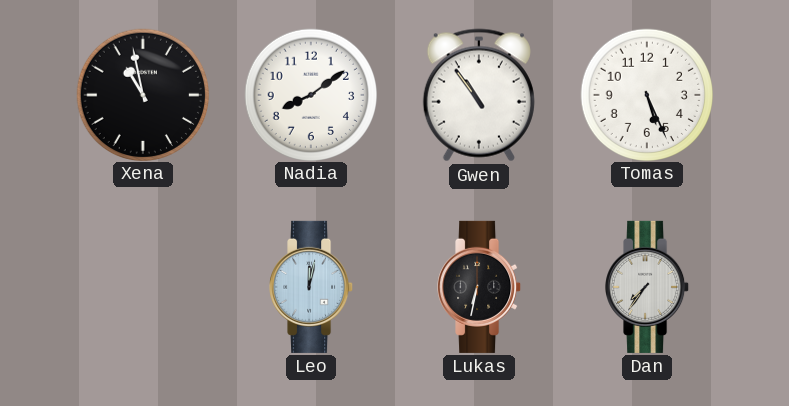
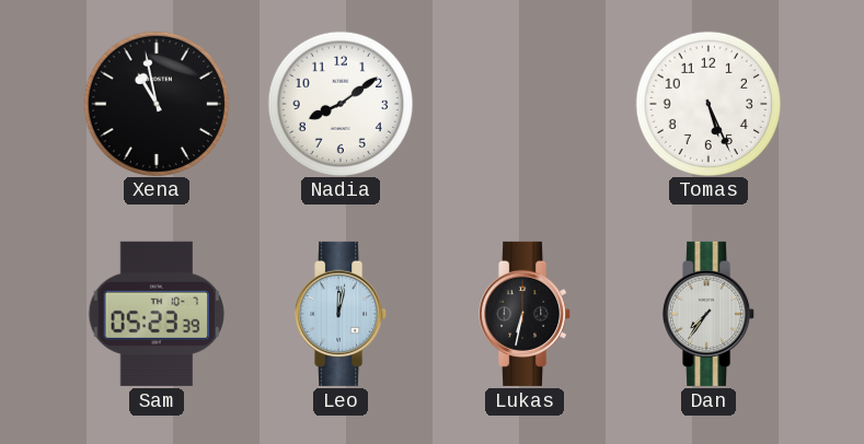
Gwen: 10:54 -> none (479, 95)
Sam: none -> 05:23 (157, 314)
